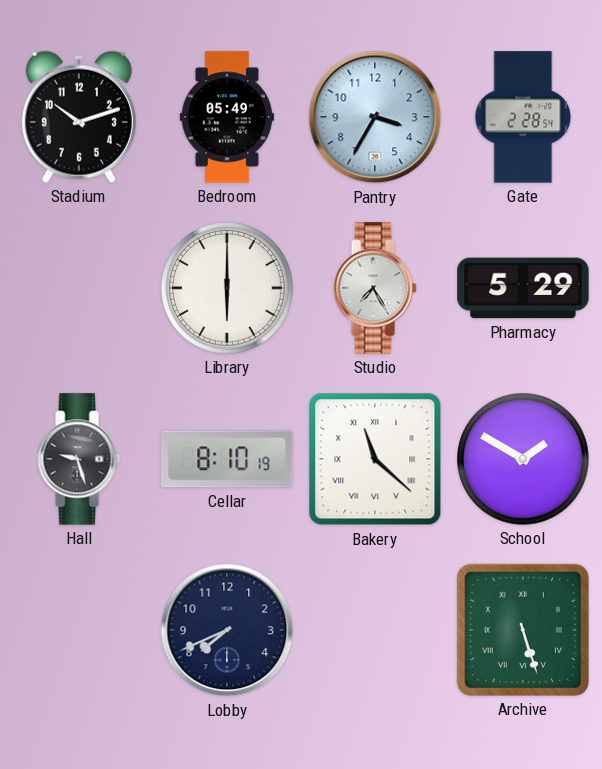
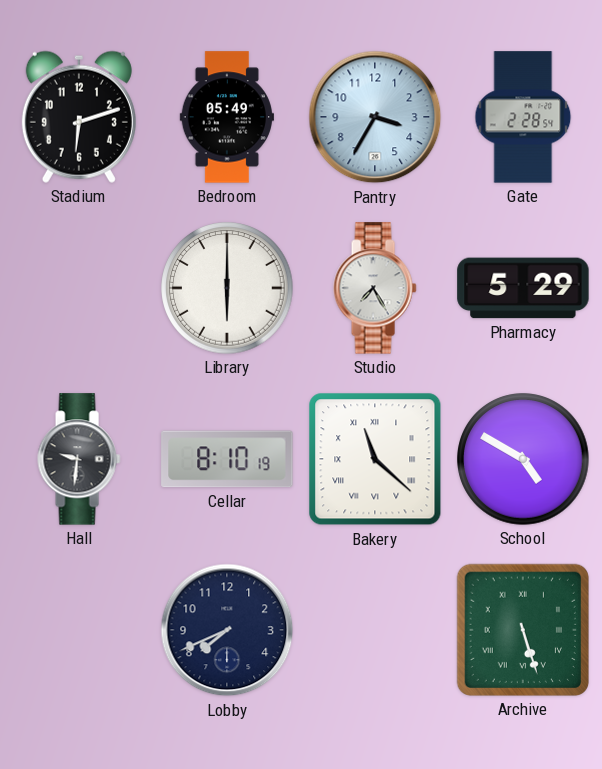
Stadium: 10:12 -> 6:12 (79, 117)
Hall: 9:27 -> 9:31 (79, 459)
School: 1:50 -> 4:50 (523, 459)
